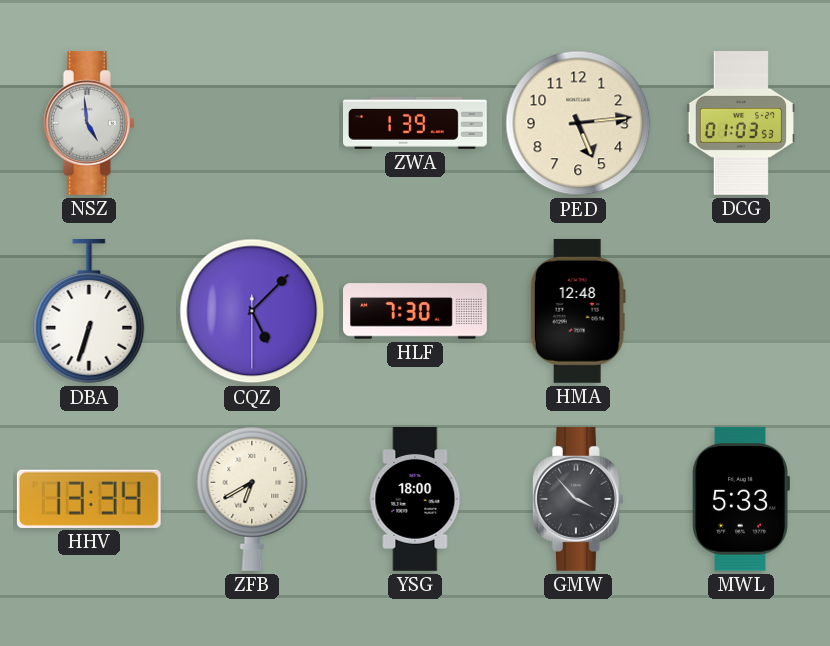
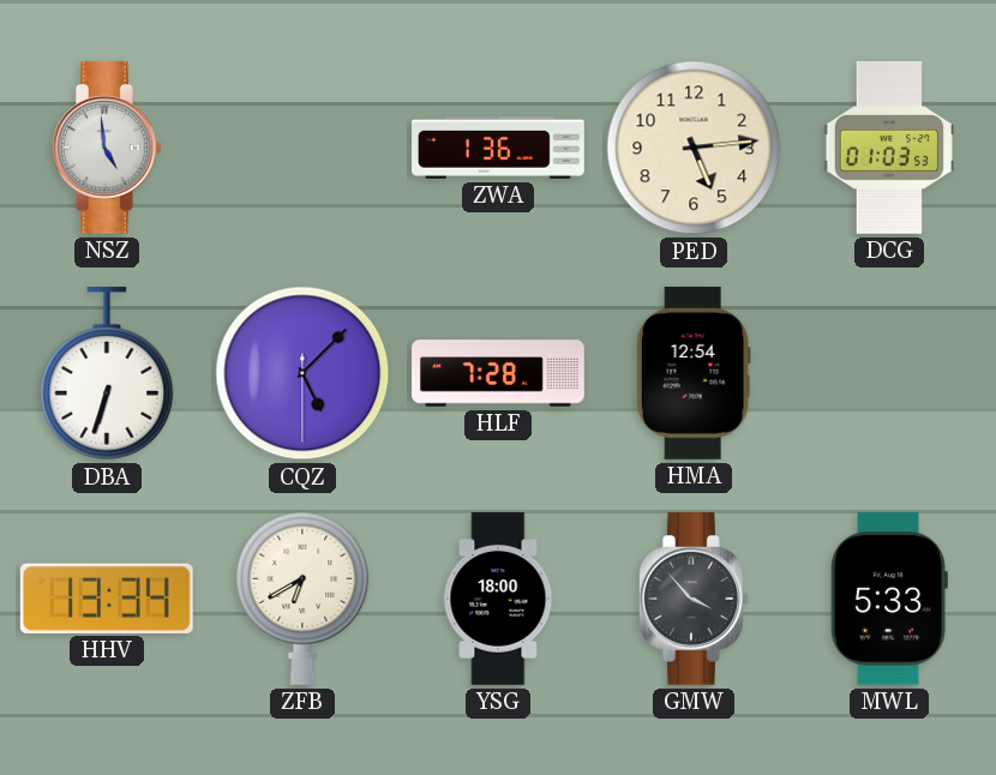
ZWA: 1:39 -> 1:36 (499, 148)
HLF: 7:30 -> 7:28 (499, 373)
HMA: 12:48 -> 12:54 (694, 373)
